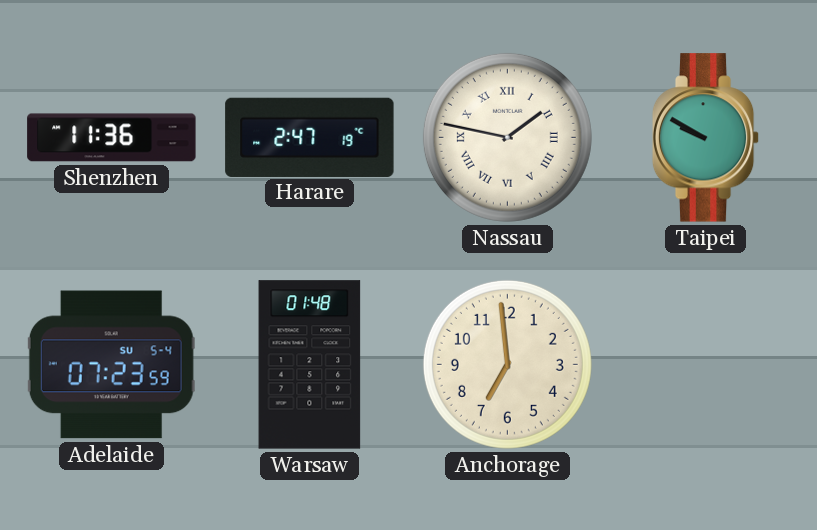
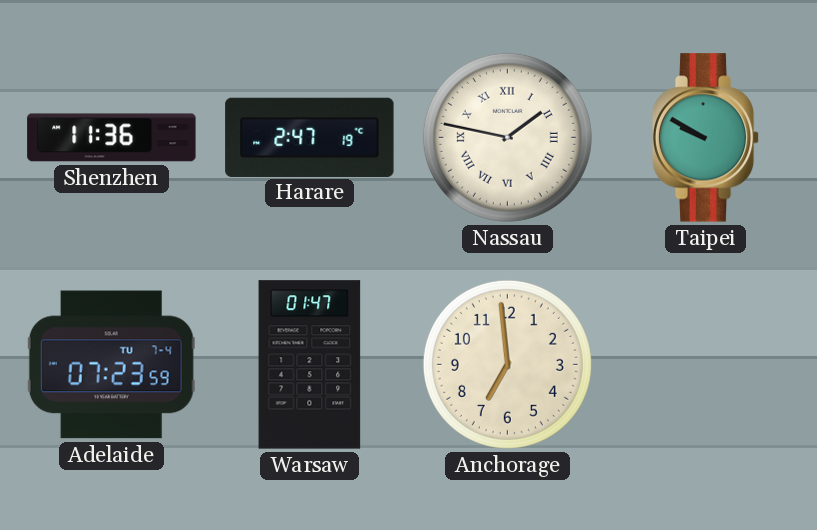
Adelaide date: SU 5-4 -> TU 7-4 (111, 365)
Warsaw: 01:48 -> 01:47 (310, 365)
